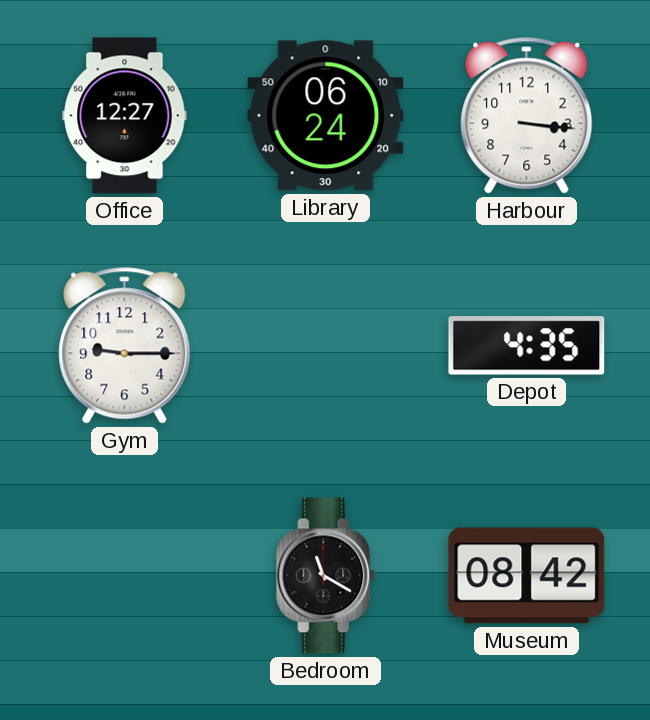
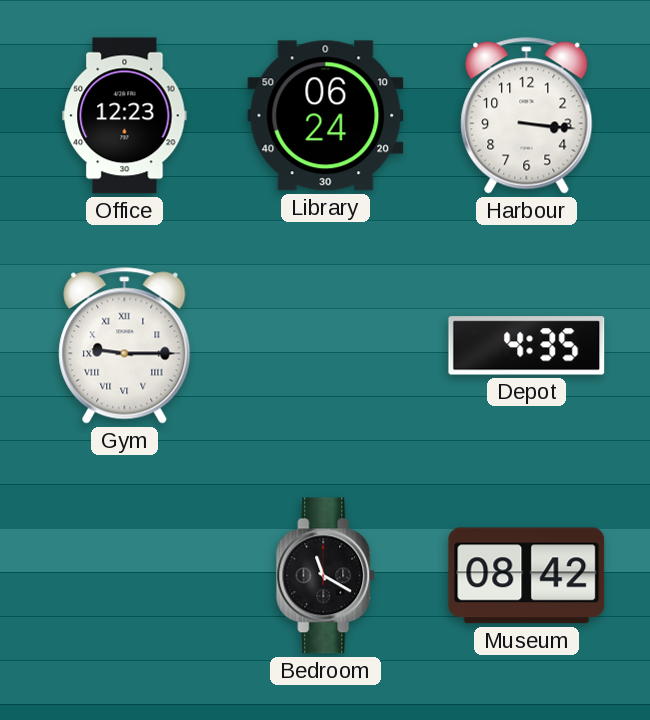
Office: 12:27 -> 12:23 (125, 116)
Gym numerals: Arabic -> Roman (125, 346)
